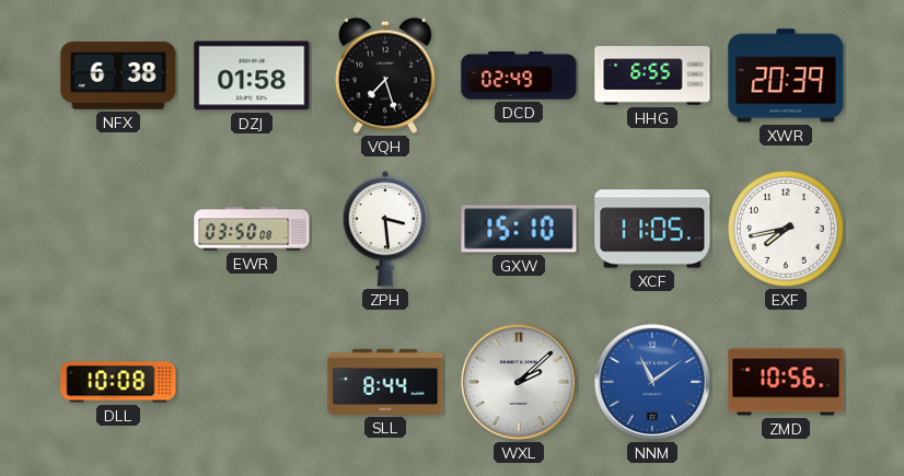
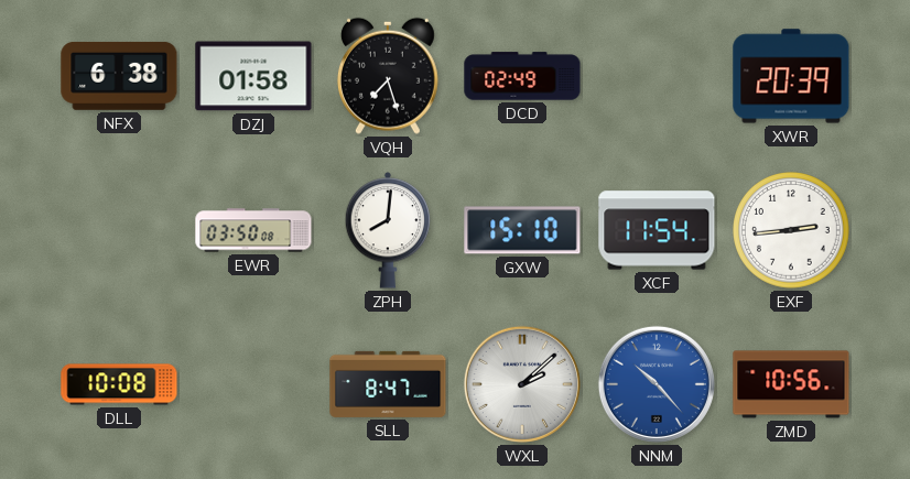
HHG: 6:55 -> none (652, 76)
ZPH: 3:29 -> 8:01 (388, 230)
XCF: 11:05 -> 11:54 (657, 230)
EXF: 7:43 -> 2:44 (792, 231)
SLL: 8:44 -> 8:47 (388, 384)
NNM: 11:09 -> 10:23 (657, 384)
